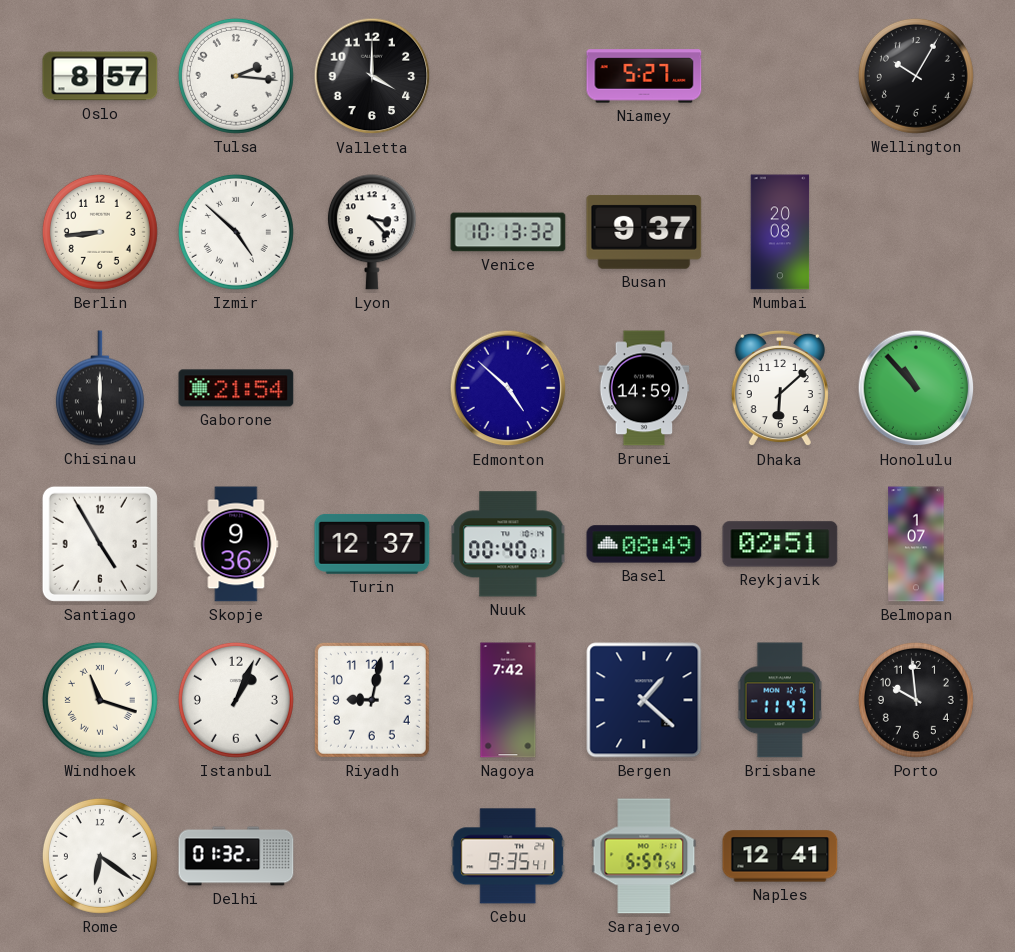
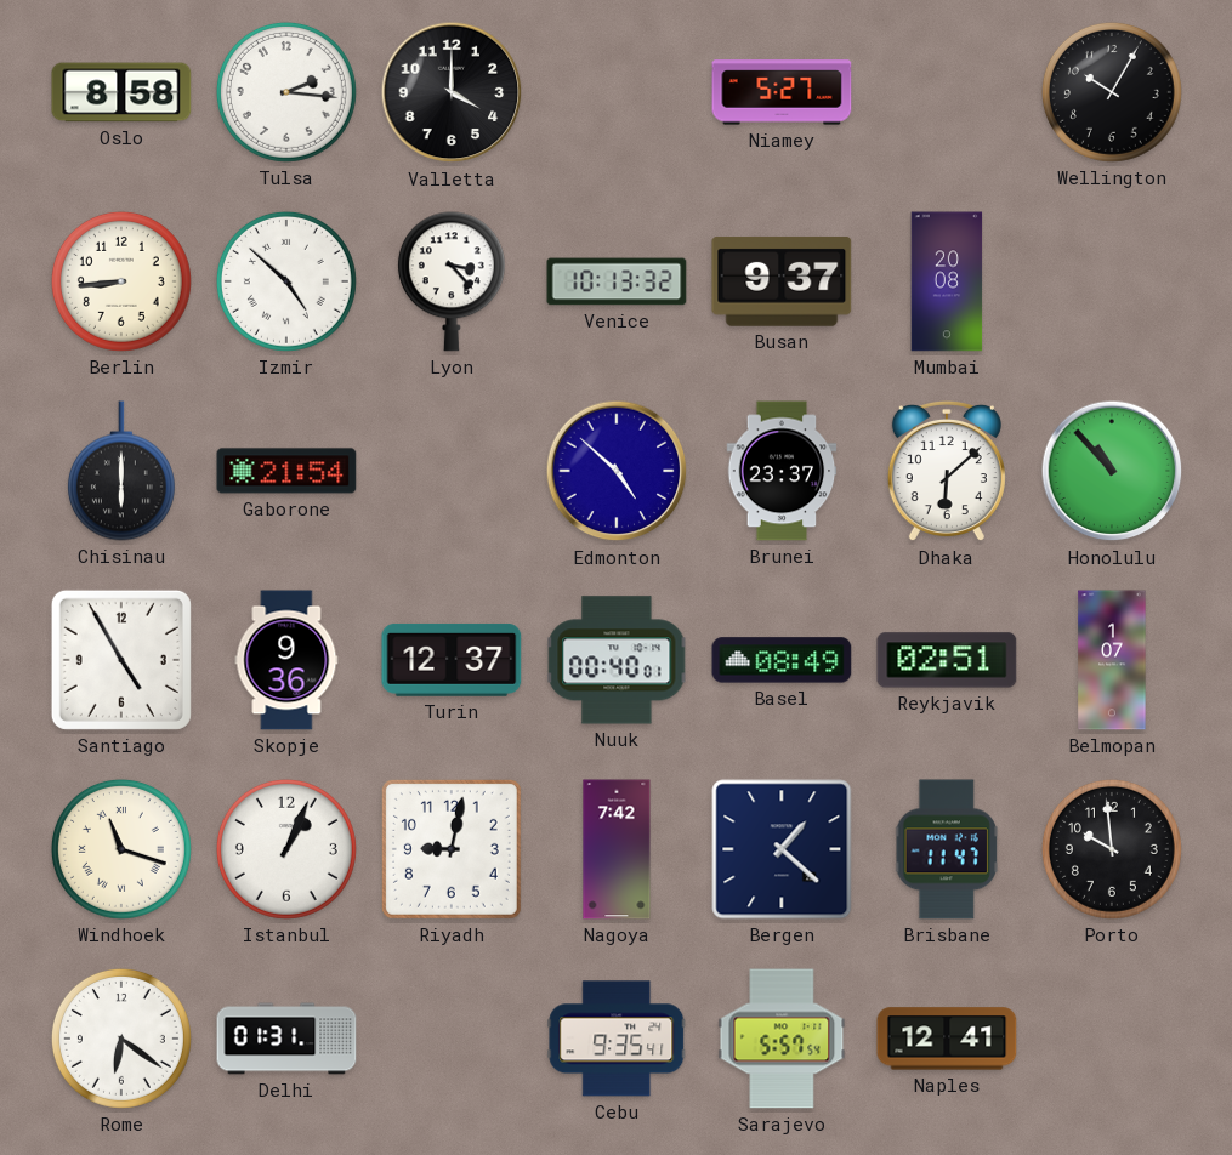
Oslo: 8:57 -> 8:58 (121, 92)
Brunei: 14:59 -> 23:37 (782, 471)
Delhi: 01:32 -> 01:31 (286, 1039)
